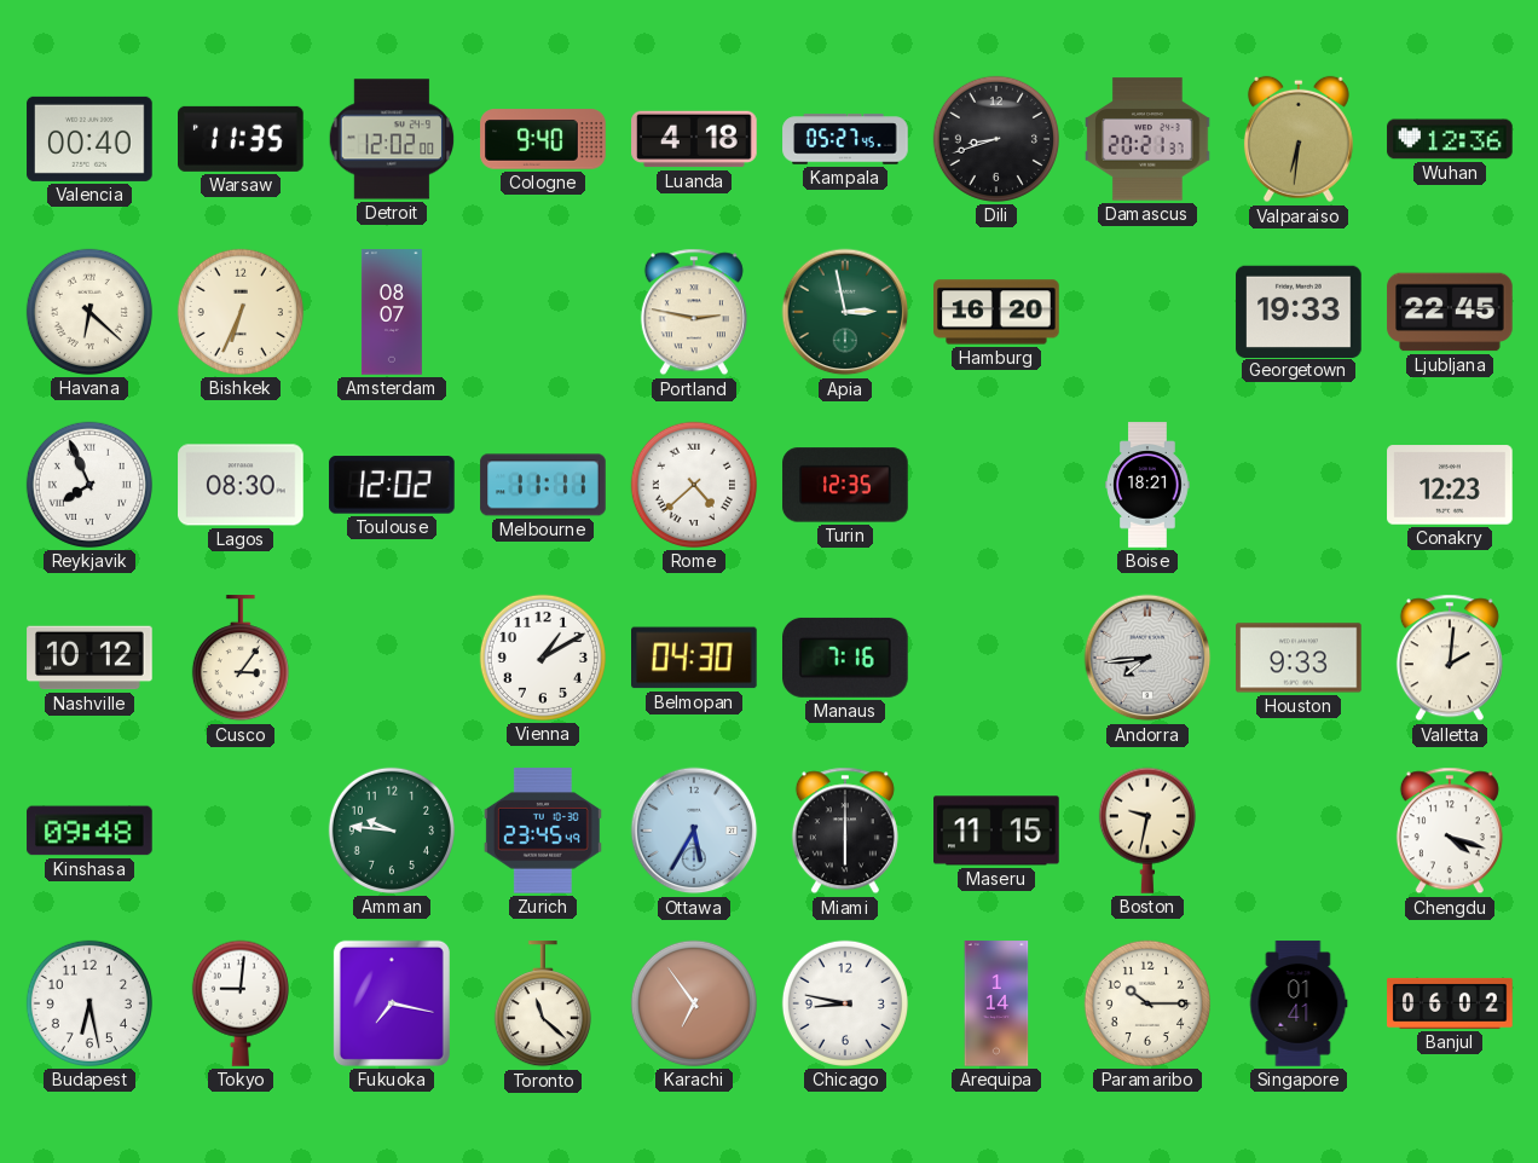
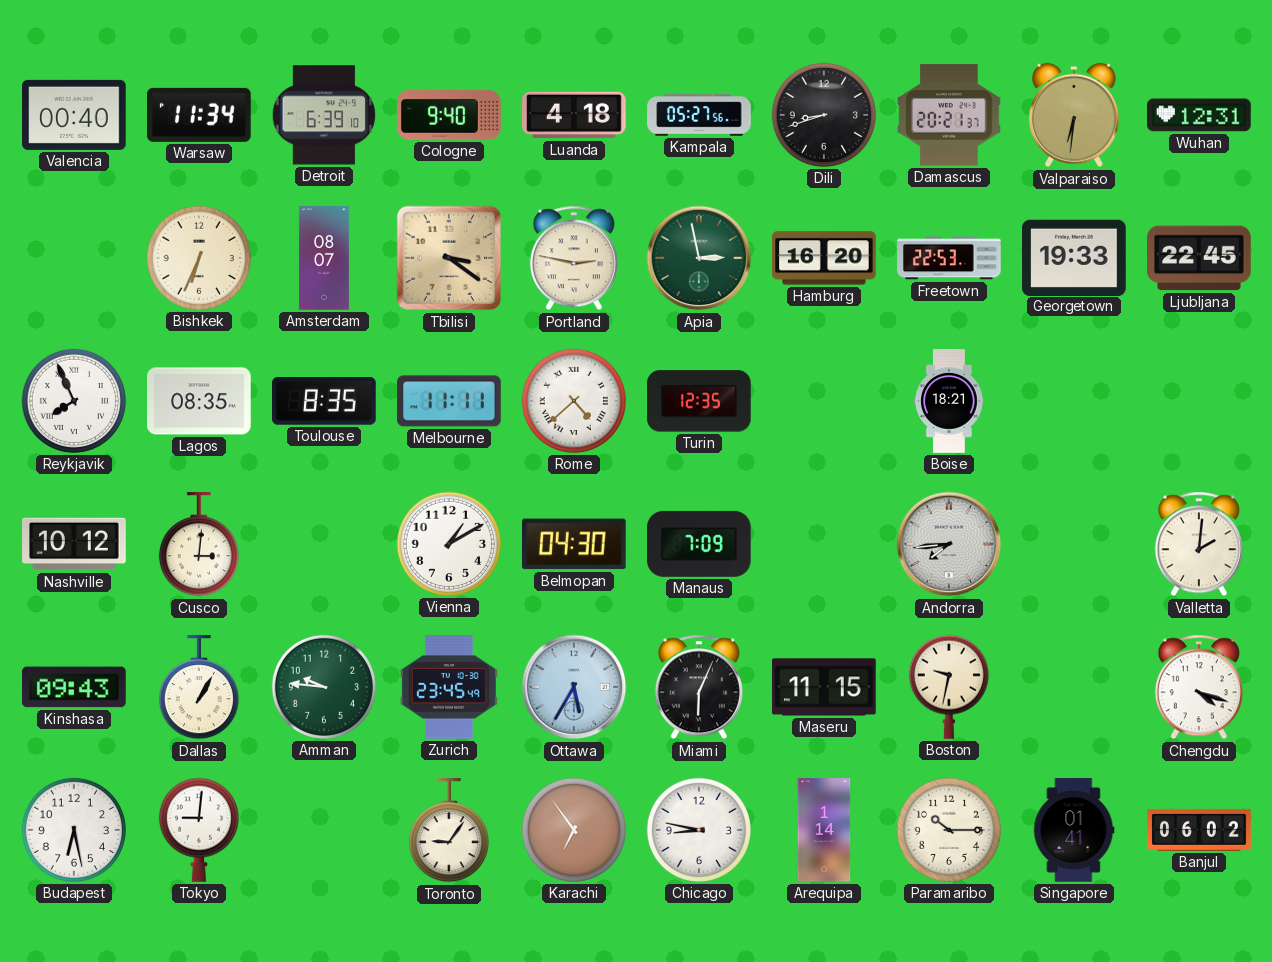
Warsaw: 11:35 -> 11:34 (199, 115)
Detroit: 12:02 -> 6:39 (324, 115)
Kampala: 05:27:45 -> 05:27:56 (699, 115)
Wuhan: 12:36 -> 12:31 (1199, 115)
Havana: 6:22 -> none (89, 312)
Tbilisi: none -> 3:21 (449, 258)
Freetown: none -> 22:53 (949, 258)
Lagos: 08:30 -> 08:35 (199, 401)
Toulouse: 12:02 -> 8:35 (324, 401)
Conakry: 12:23 -> none (1450, 485)
Cusco: 3:06 -> 3:01 (199, 545)
Manaus: 7:16 -> 7:09 (700, 544)
Houston: 9:33 -> none (1299, 658)
Kinshasa: 09:48 -> 09:43 (74, 687)
Dallas: none -> 1:05 (199, 688)
Miami: 6:00 -> 6:04 (699, 687)
Fukuoka: 7:17 -> none (392, 1003)
Toronto: 11:22 -> 9:06 (449, 831)
